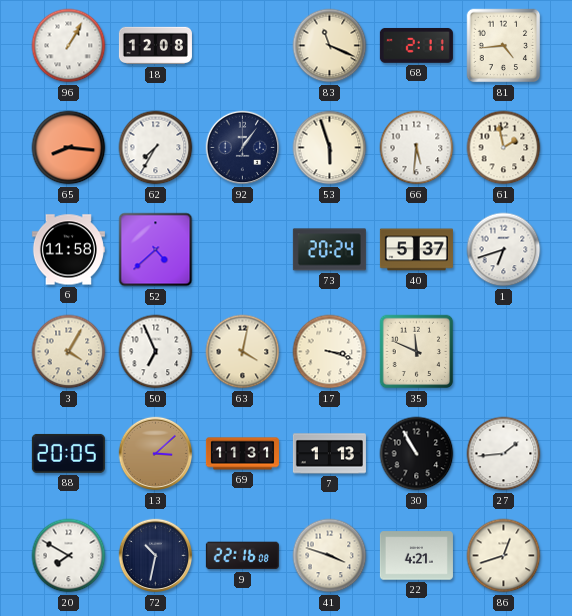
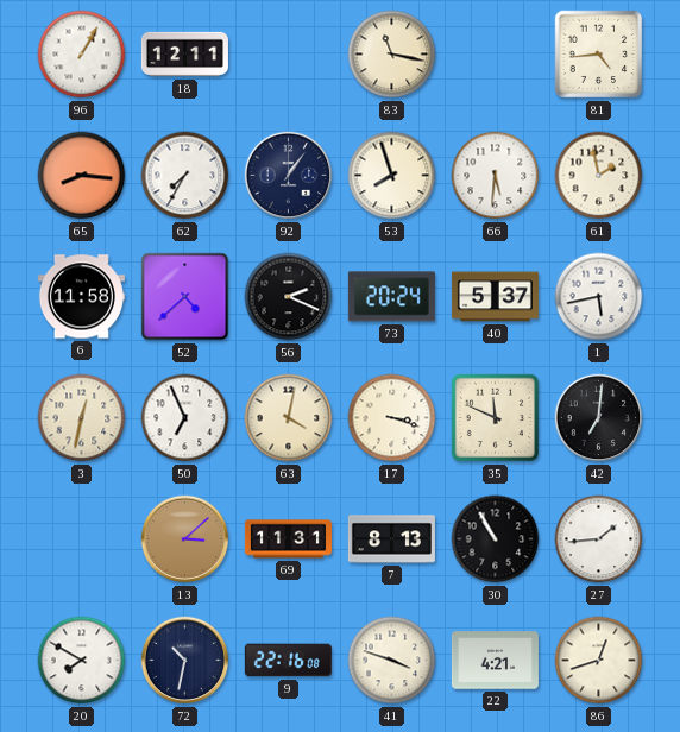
18: 12:08 -> 12:11 (184, 55)
83: 11:19 -> 11:17 (392, 55)
68: 2:11 -> none (416, 45)
53: 5:57 -> 7:57 (392, 176)
56: none -> 2:19 (289, 297)
1: 6:42 -> 5:43 (599, 297)
3: 4:05 -> 12:32 (82, 418)
42: none -> 7:01 (599, 418)
88: 20:05 -> none (68, 453)
7: 1:13 -> 8:13 (391, 539)
